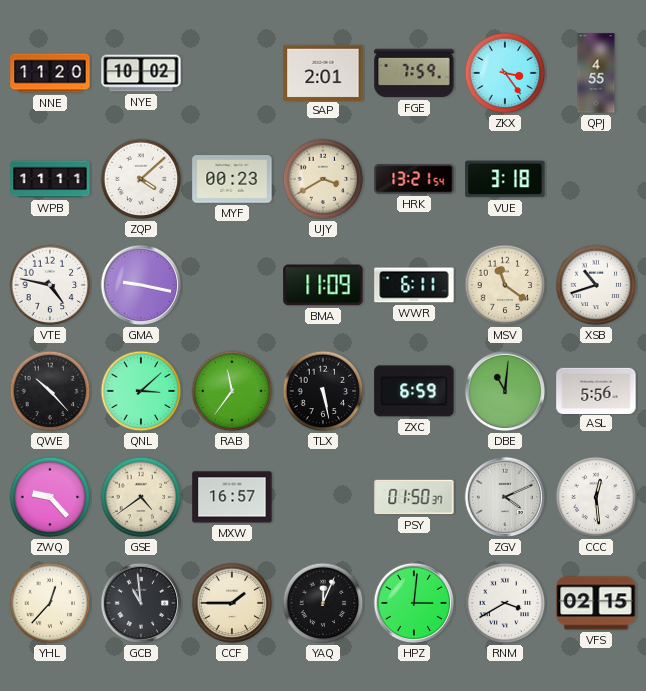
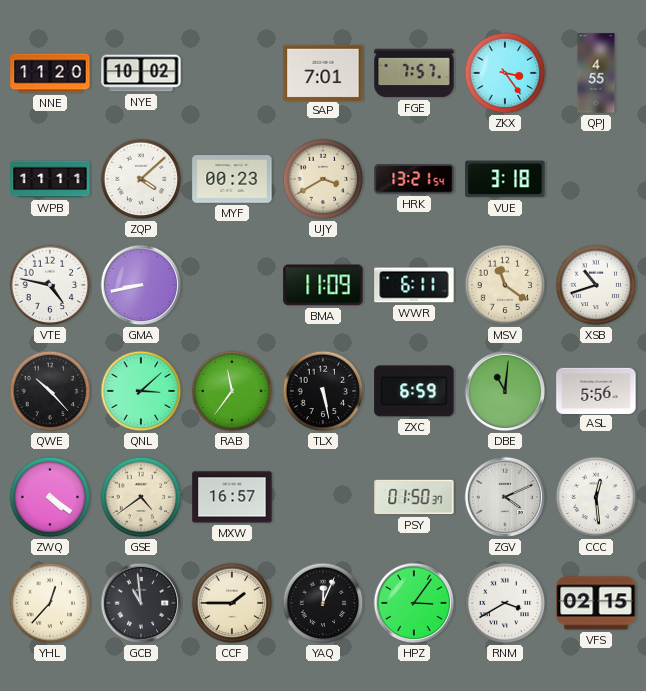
SAP: 2:01 -> 7:01 (323, 72)
FGE: 7:59 -> 7:57 (414, 73)
GMA: 9:17 -> 8:43 (141, 285)
ZWQ: 9:23 -> 4:21 (50, 497)
HPZ: 3:01 -> 3:06 (414, 603)
